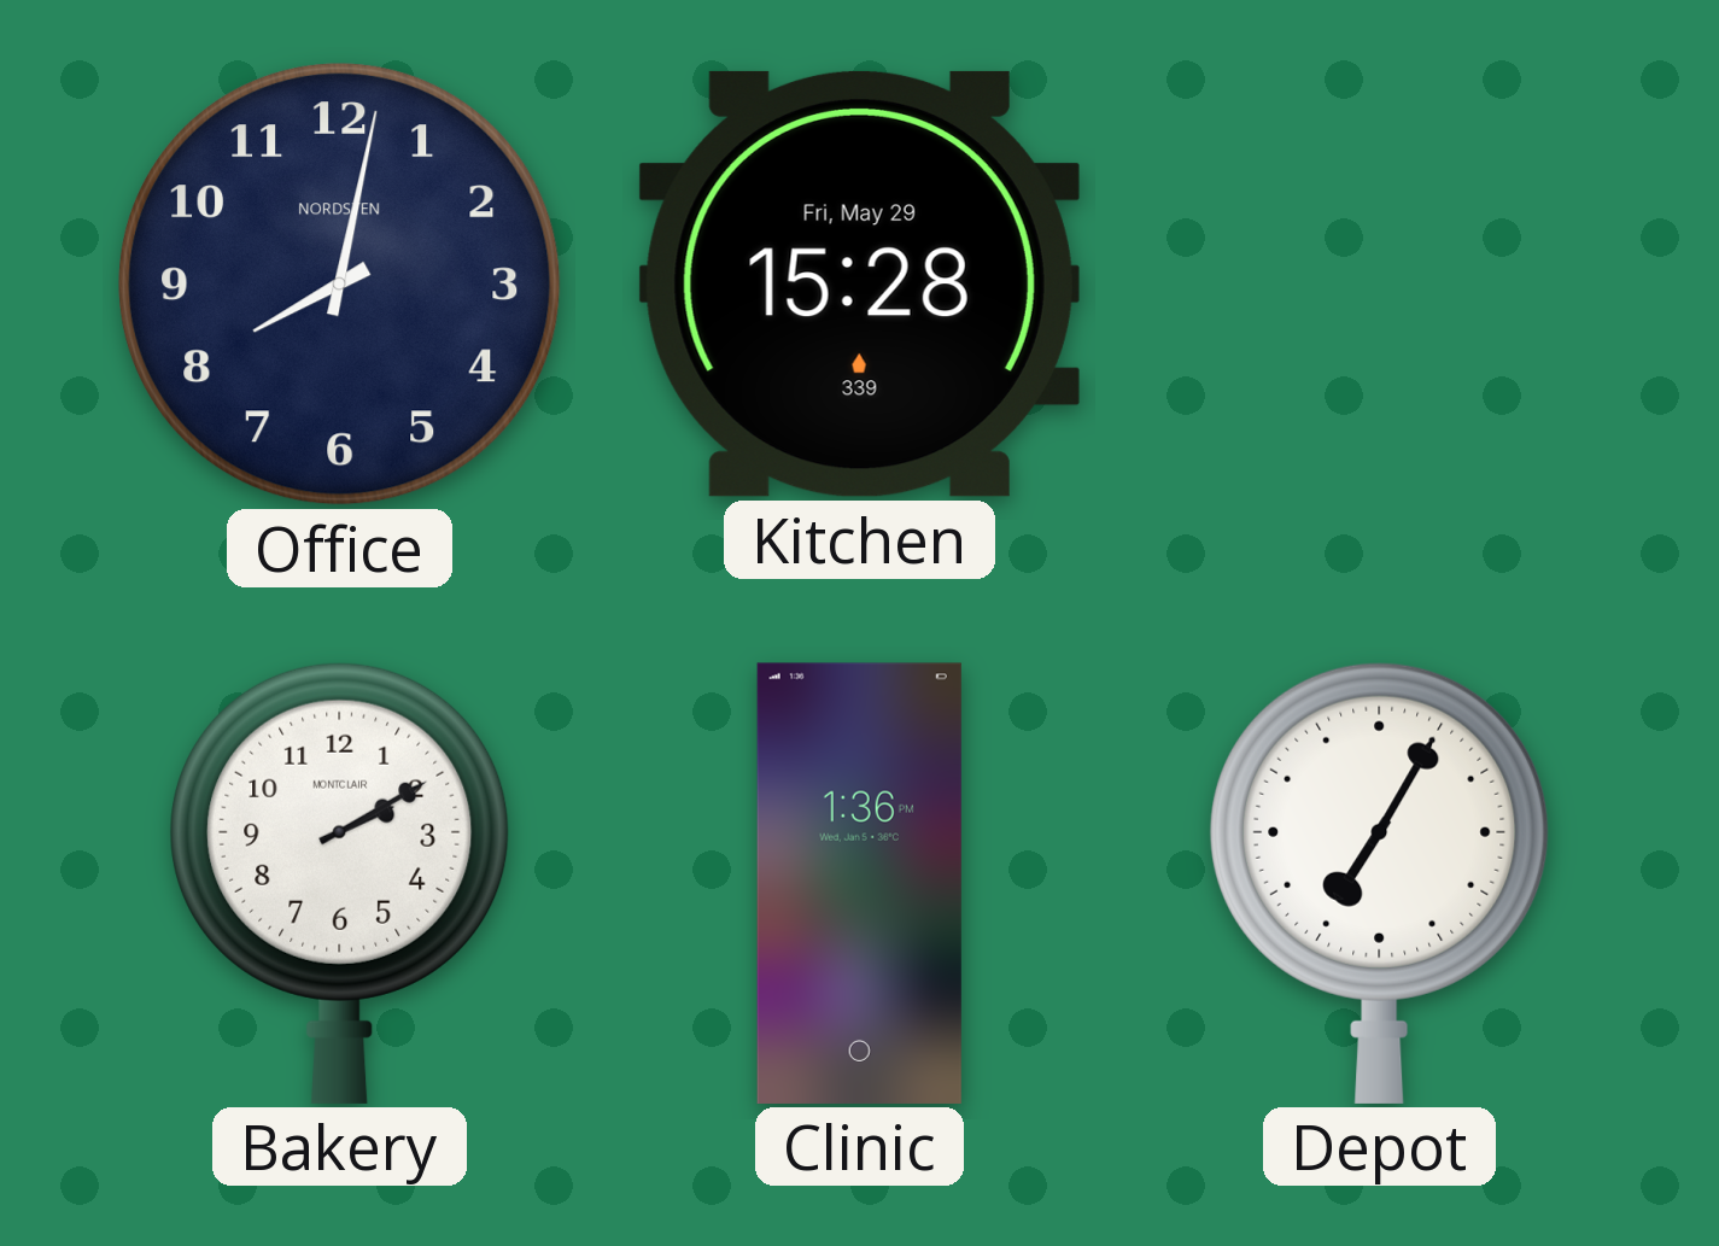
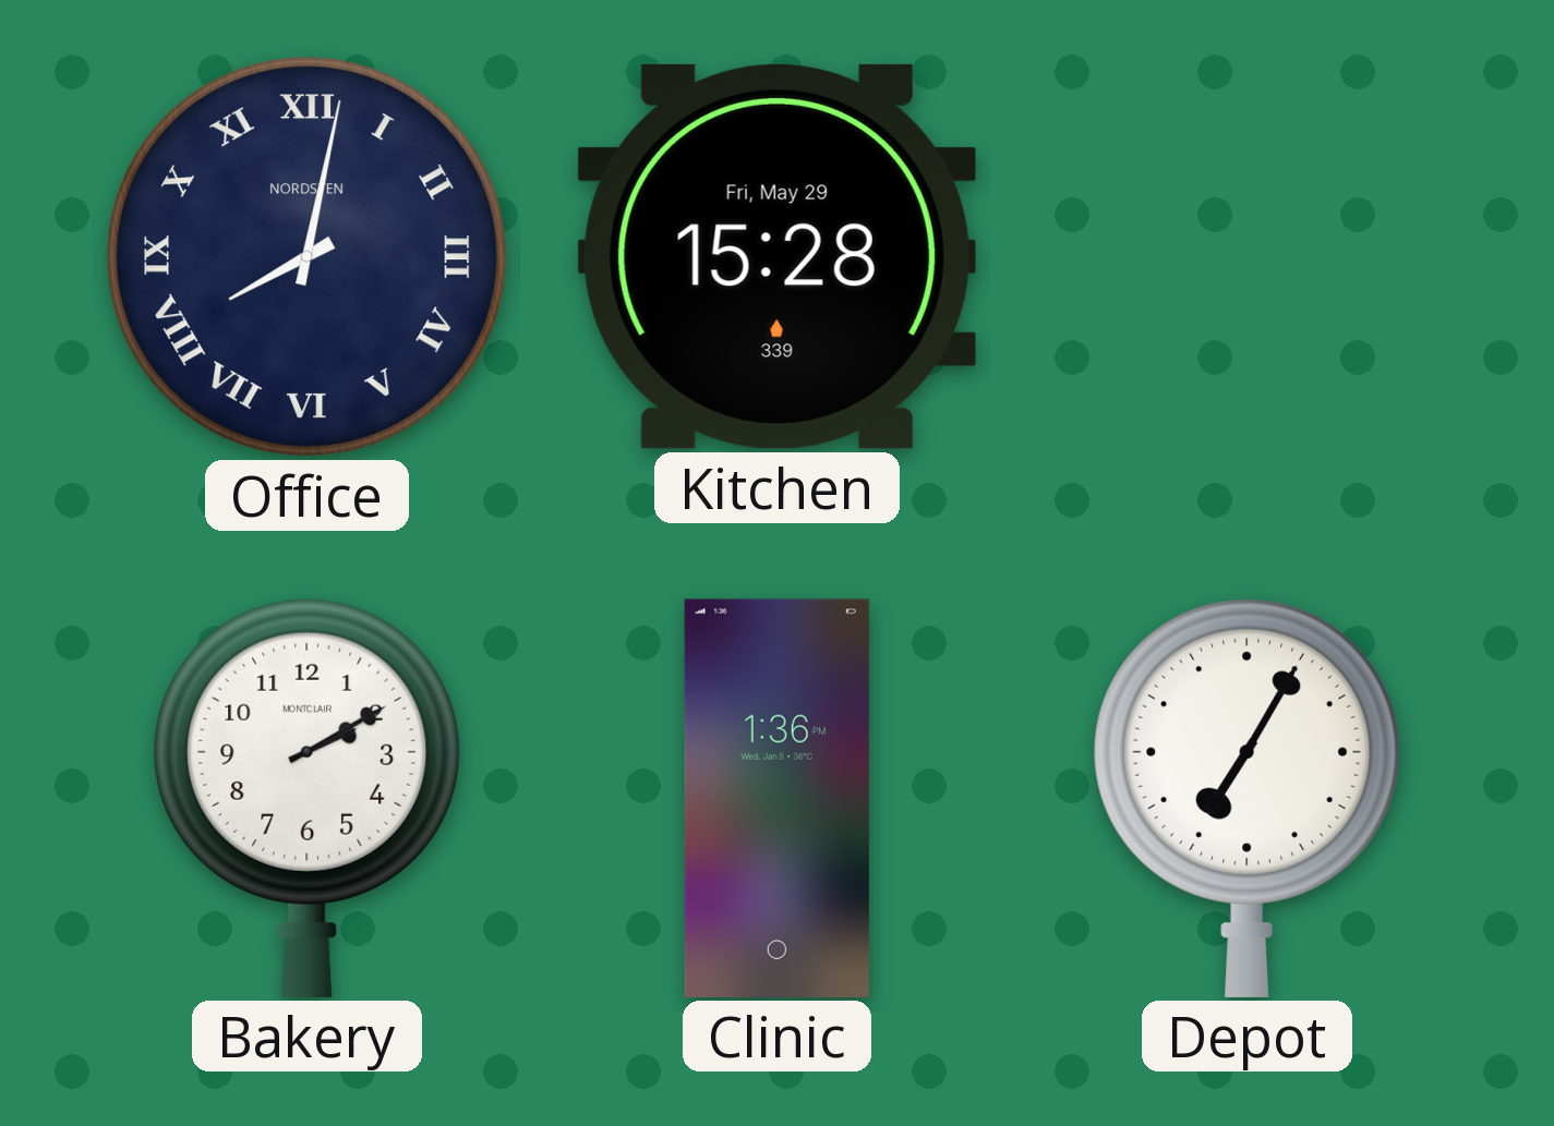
Office numerals: Arabic -> Roman (308, 257)
